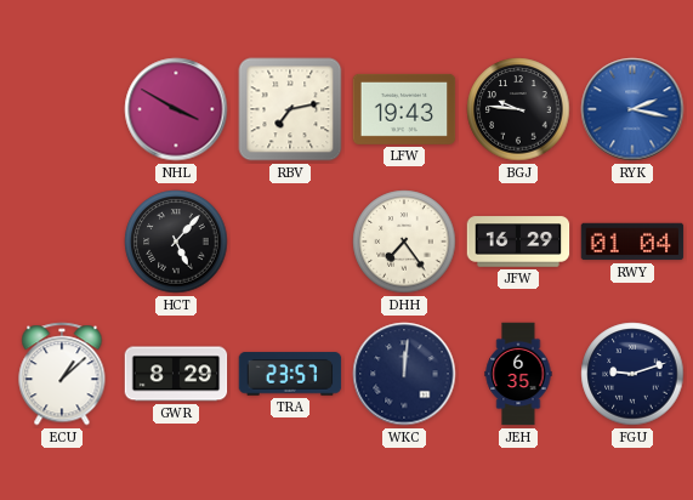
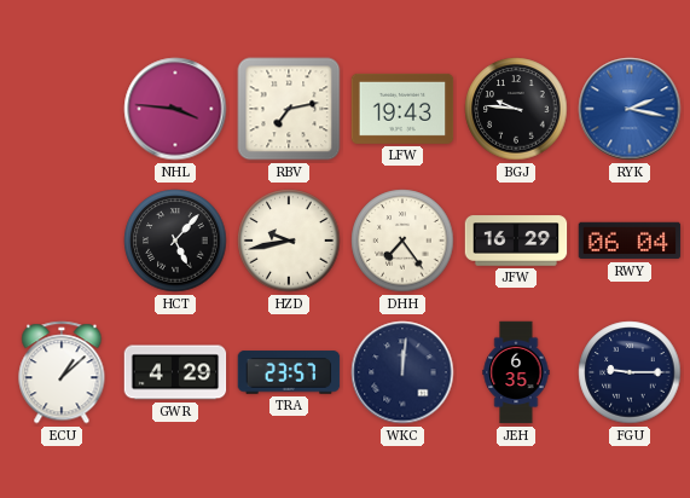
NHL: 3:50 -> 3:46 (175, 109)
HZD: none -> 9:43 (289, 241)
RWY: 01:04 -> 06:04 (630, 241)
GWR: 8:29 -> 4:29 (175, 372)
FGU: 9:12 -> 9:15 (630, 372)
